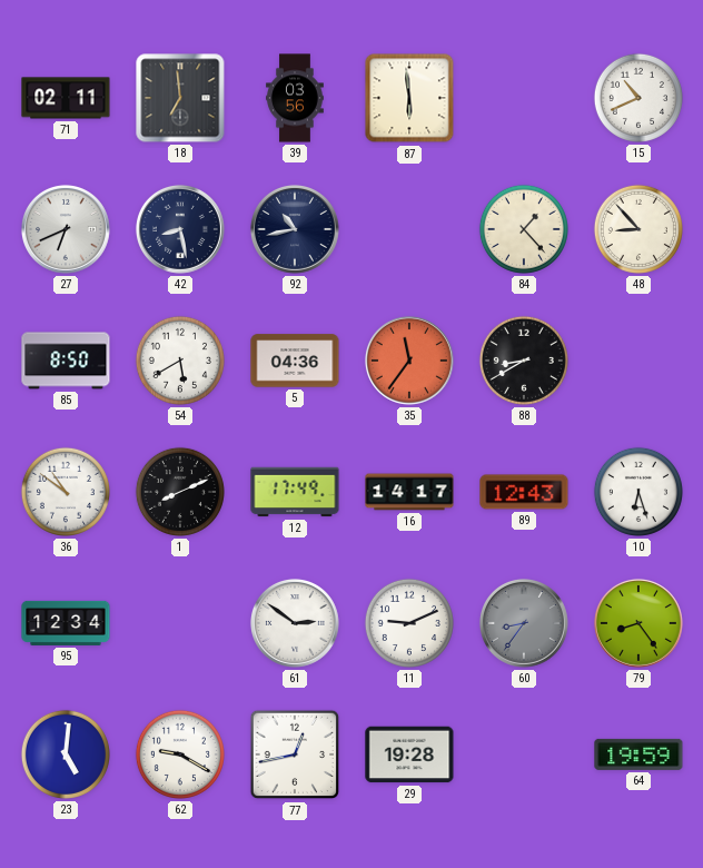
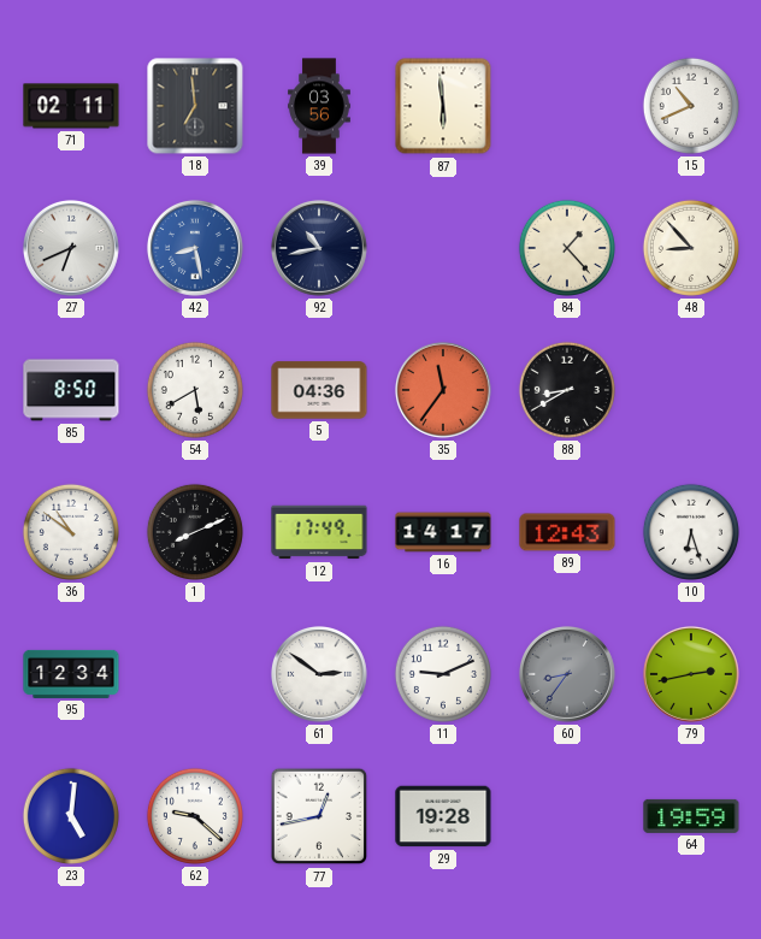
42 dial: navy -> blue (195, 248)
79: 8:24 -> 2:43 (691, 674)
62: 9:20 -> 9:22 (195, 816)
